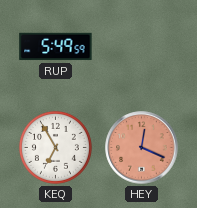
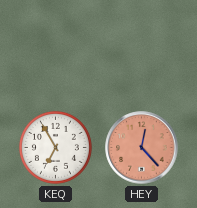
RUP: 5:49 -> none (56, 47)
HEY: 12:19 -> 12:23 (142, 148)
